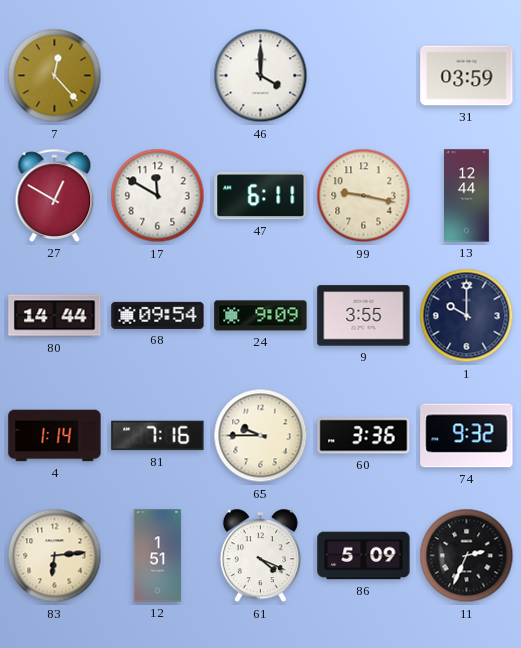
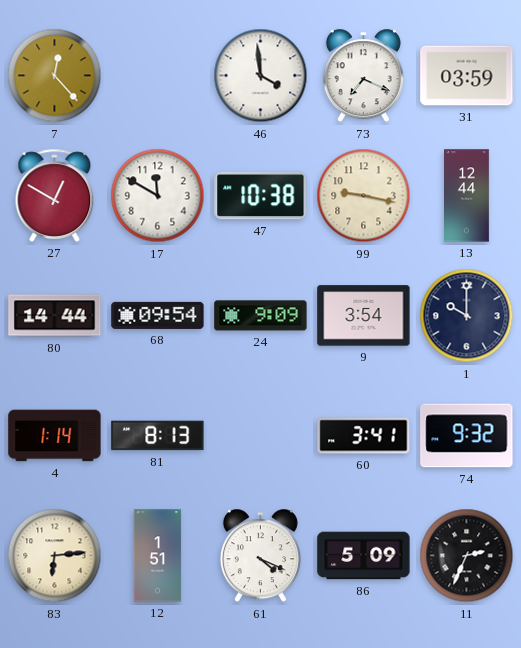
46: 4:00 -> 3:59 (261, 76)
73: none -> 7:19 (363, 76)
47: 6:11 -> 10:38 (261, 196)
9: 3:55 -> 3:54 (364, 316)
81: 7:16 -> 8:13 (158, 436)
65: 9:45 -> none (261, 436)
60: 3:36 -> 3:41 (364, 436)
